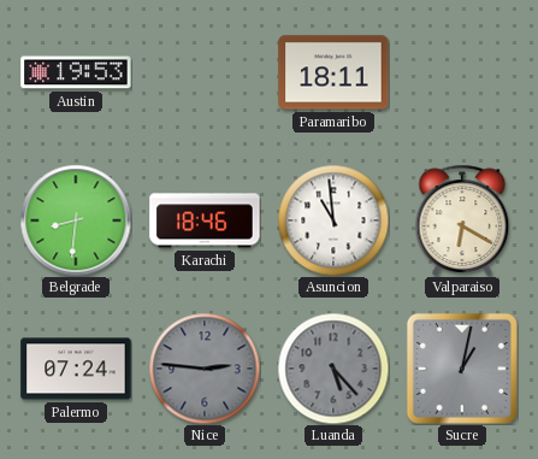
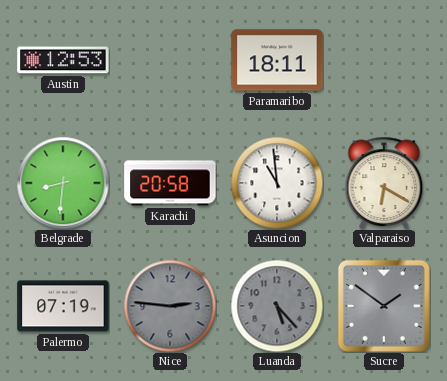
Austin: 19:53 -> 12:53 (63, 60)
Karachi: 18:46 -> 20:58 (170, 183)
Palermo: 07:24 -> 07:19 (63, 306)
Sucre: 1:02 -> 1:51 (384, 306)
